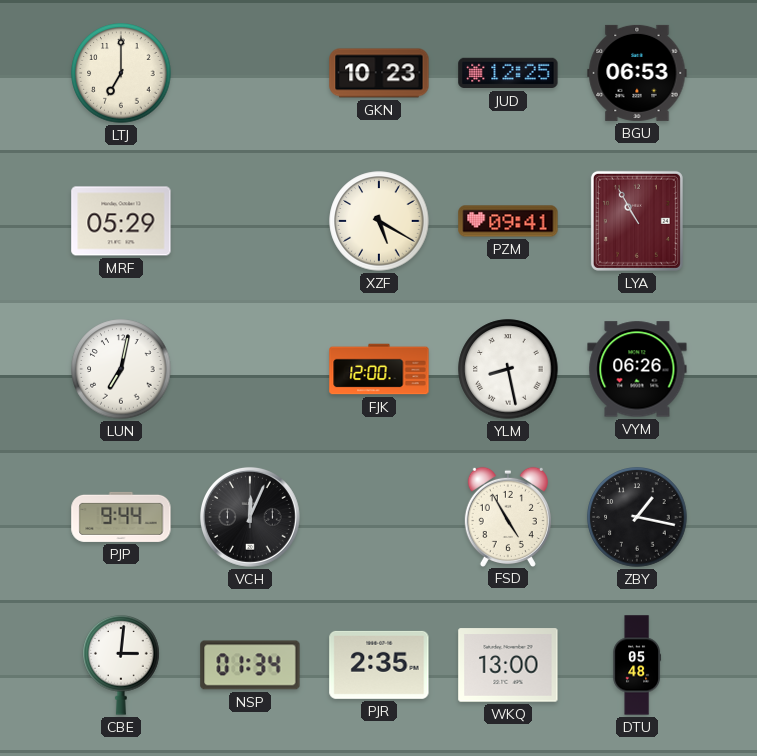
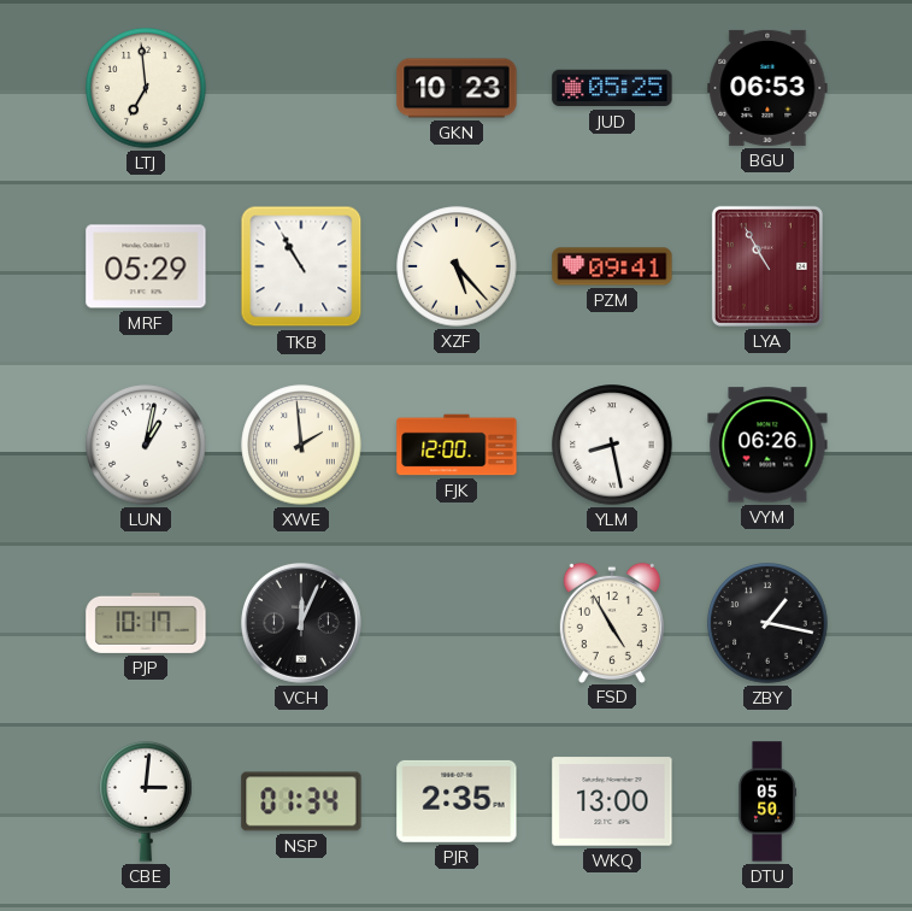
LTJ: 7:00 -> 6:59 (146, 88)
JUD: 12:25 -> 05:25 (612, 88)
TKB: none -> 10:55 (301, 266)
XZF: 5:20 -> 5:23 (457, 266)
LUN: 7:02 -> 1:02 (146, 445)
XWE: none -> 1:59 (301, 445)
PJP: 9:44 -> 10:17 (146, 623)
DTU: 05:48 -> 05:50 (767, 801)
